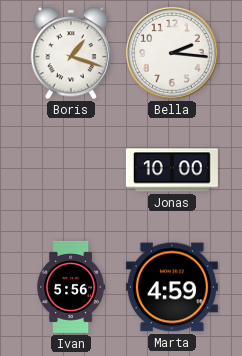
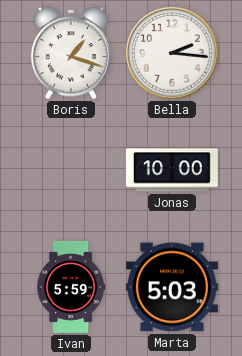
Ivan: 5:56 -> 5:59 (71, 287)
Marta: 4:59 -> 5:03 (172, 287)
